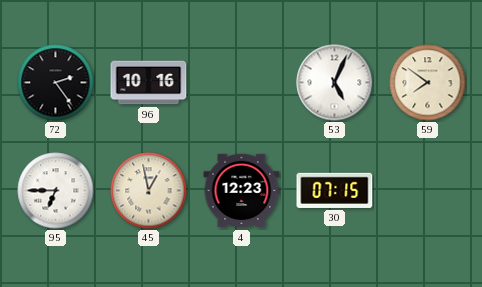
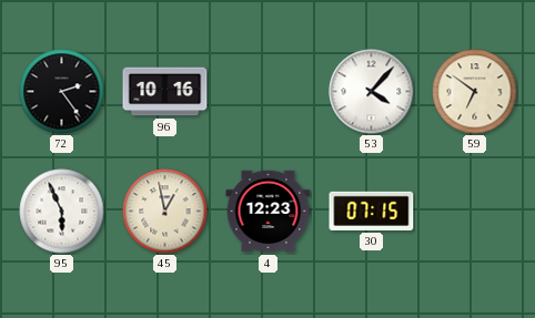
53: 5:04 -> 4:07 (372, 92)
59: 7:51 -> 6:51 (475, 92)
95: 6:45 -> 5:56 (62, 212)
